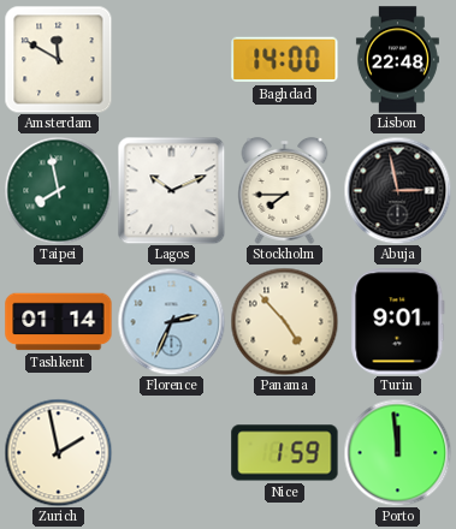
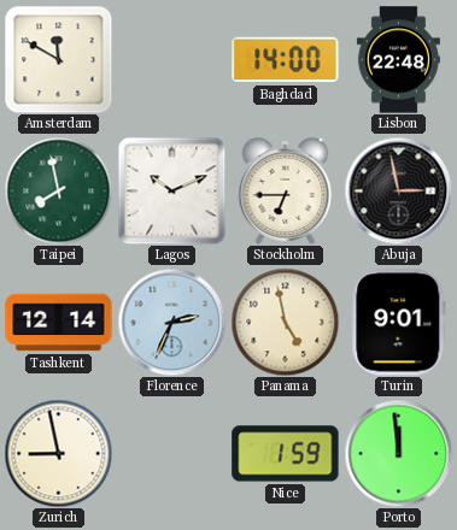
Stockholm: 7:45 -> 6:45 (286, 190)
Tashkent: 01:14 -> 12:14 (59, 323)
Panama: 4:53 -> 4:58 (285, 322)
Zurich: 1:58 -> 8:58 (58, 453)
